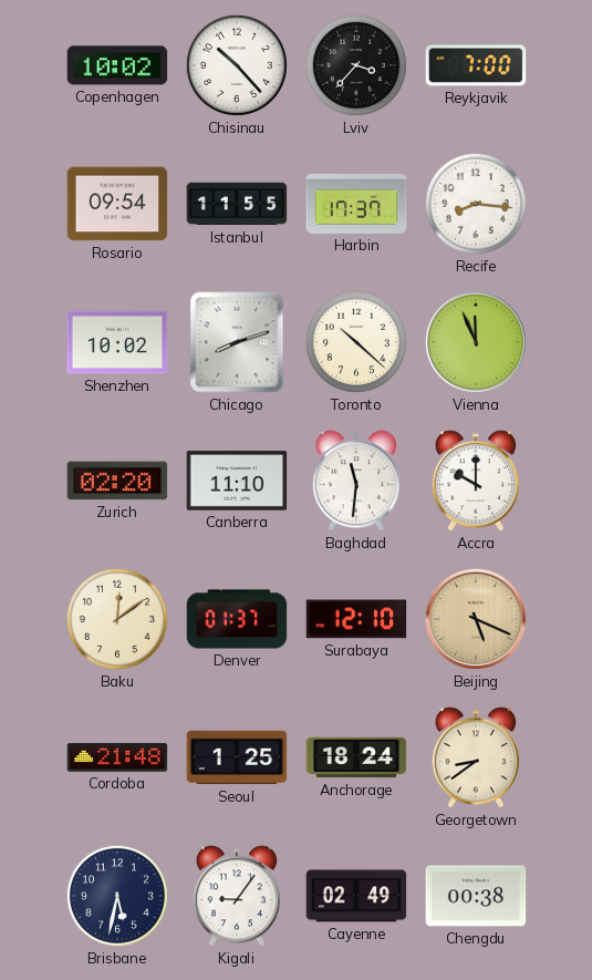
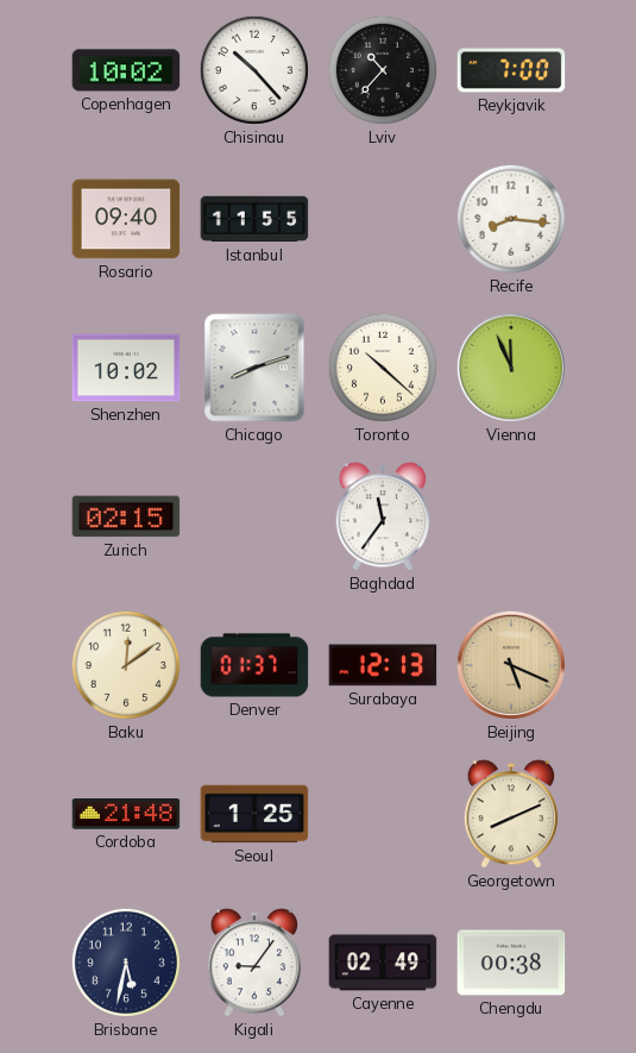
Lviv: 3:37 -> 10:37 (383, 70)
Rosario: 09:54 -> 09:40 (126, 219)
Harbin: 17:37 -> none (356, 204)
Zurich: 02:20 -> 02:15 (126, 516)
Canberra: 11:10 -> none (237, 481)
Baghdad: 11:31 -> 11:36 (383, 516)
Accra: 10:00 -> none (476, 481)
Surabaya: 12:10 -> 12:13 (383, 665)
Anchorage: 18:24 -> none (356, 757)
Georgetown: 8:39 -> 8:11 (511, 814)
